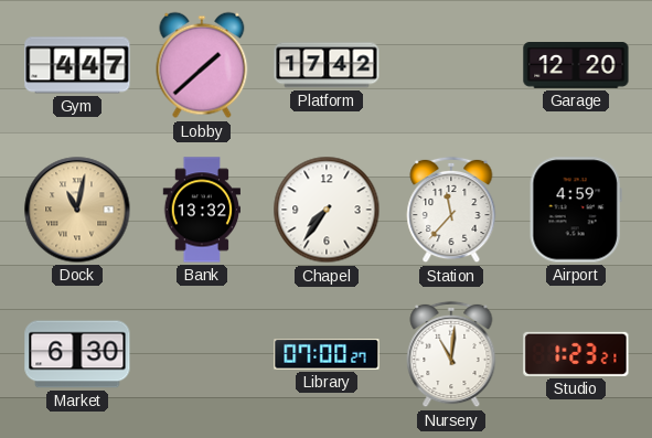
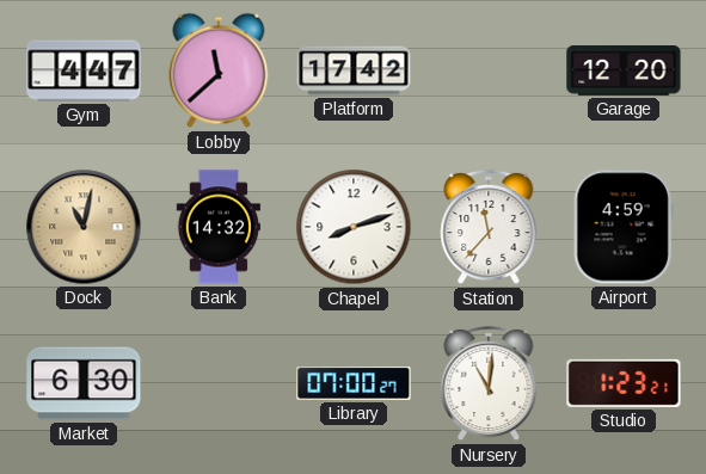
Lobby: 1:38 -> 11:38 (219, 70)
Bank: 13:32 -> 14:32 (219, 227)
Chapel: 7:36 -> 8:12 (354, 227)
